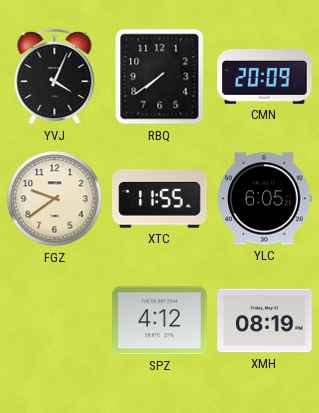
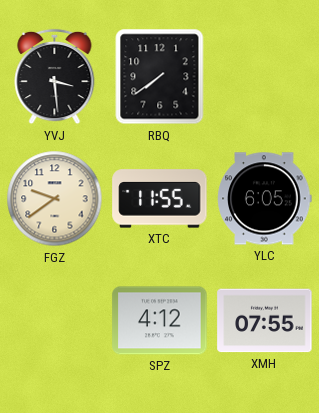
YVJ: 4:04 -> 3:29 (55, 77)
CMN: 20:09 -> none (265, 77)
XMH: 08:19 -> 07:55 (265, 321)
